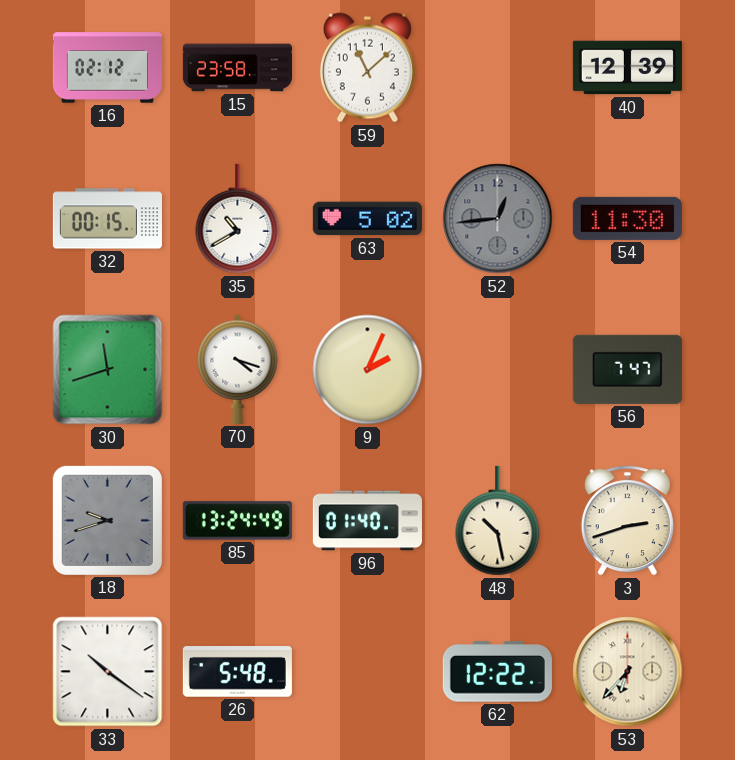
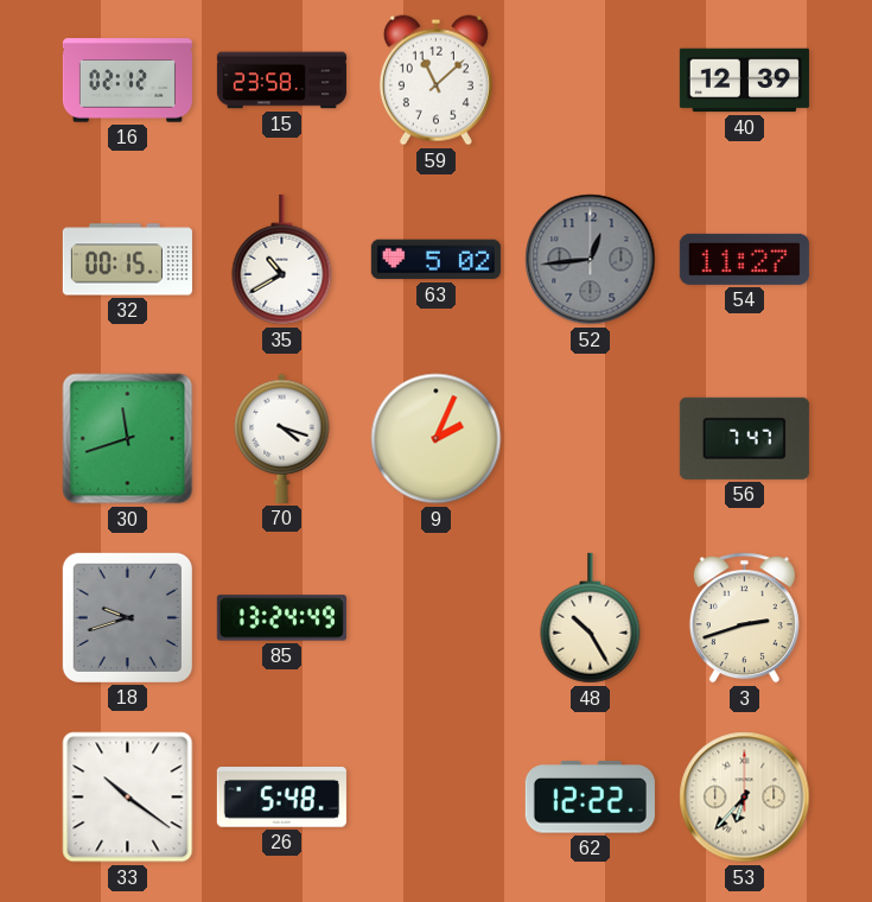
54: 11:30 -> 11:27 (744, 259)
96: 01:40 -> none (367, 521)
48: 10:28 -> 10:25 (591, 618)
